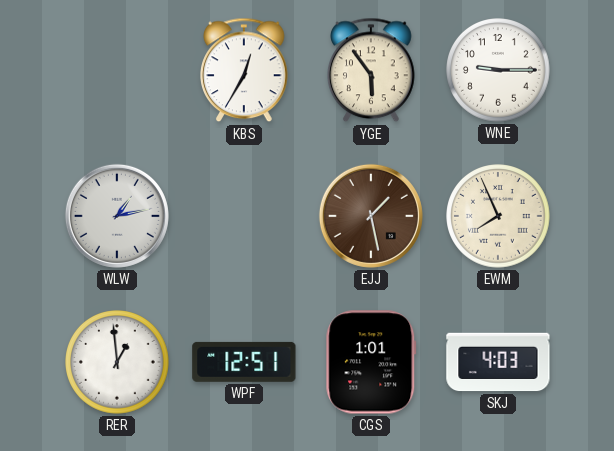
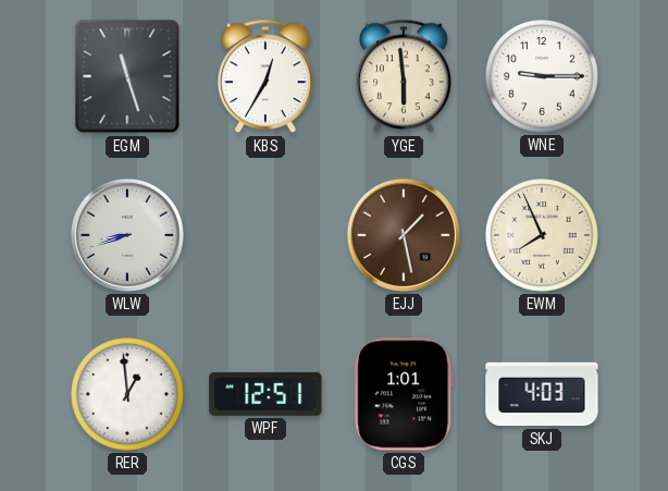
EGM: none -> 11:27 (127, 76)
YGE: 5:54 -> 5:59 (404, 76)
WLW: 1:13 -> 8:42 (127, 235)
